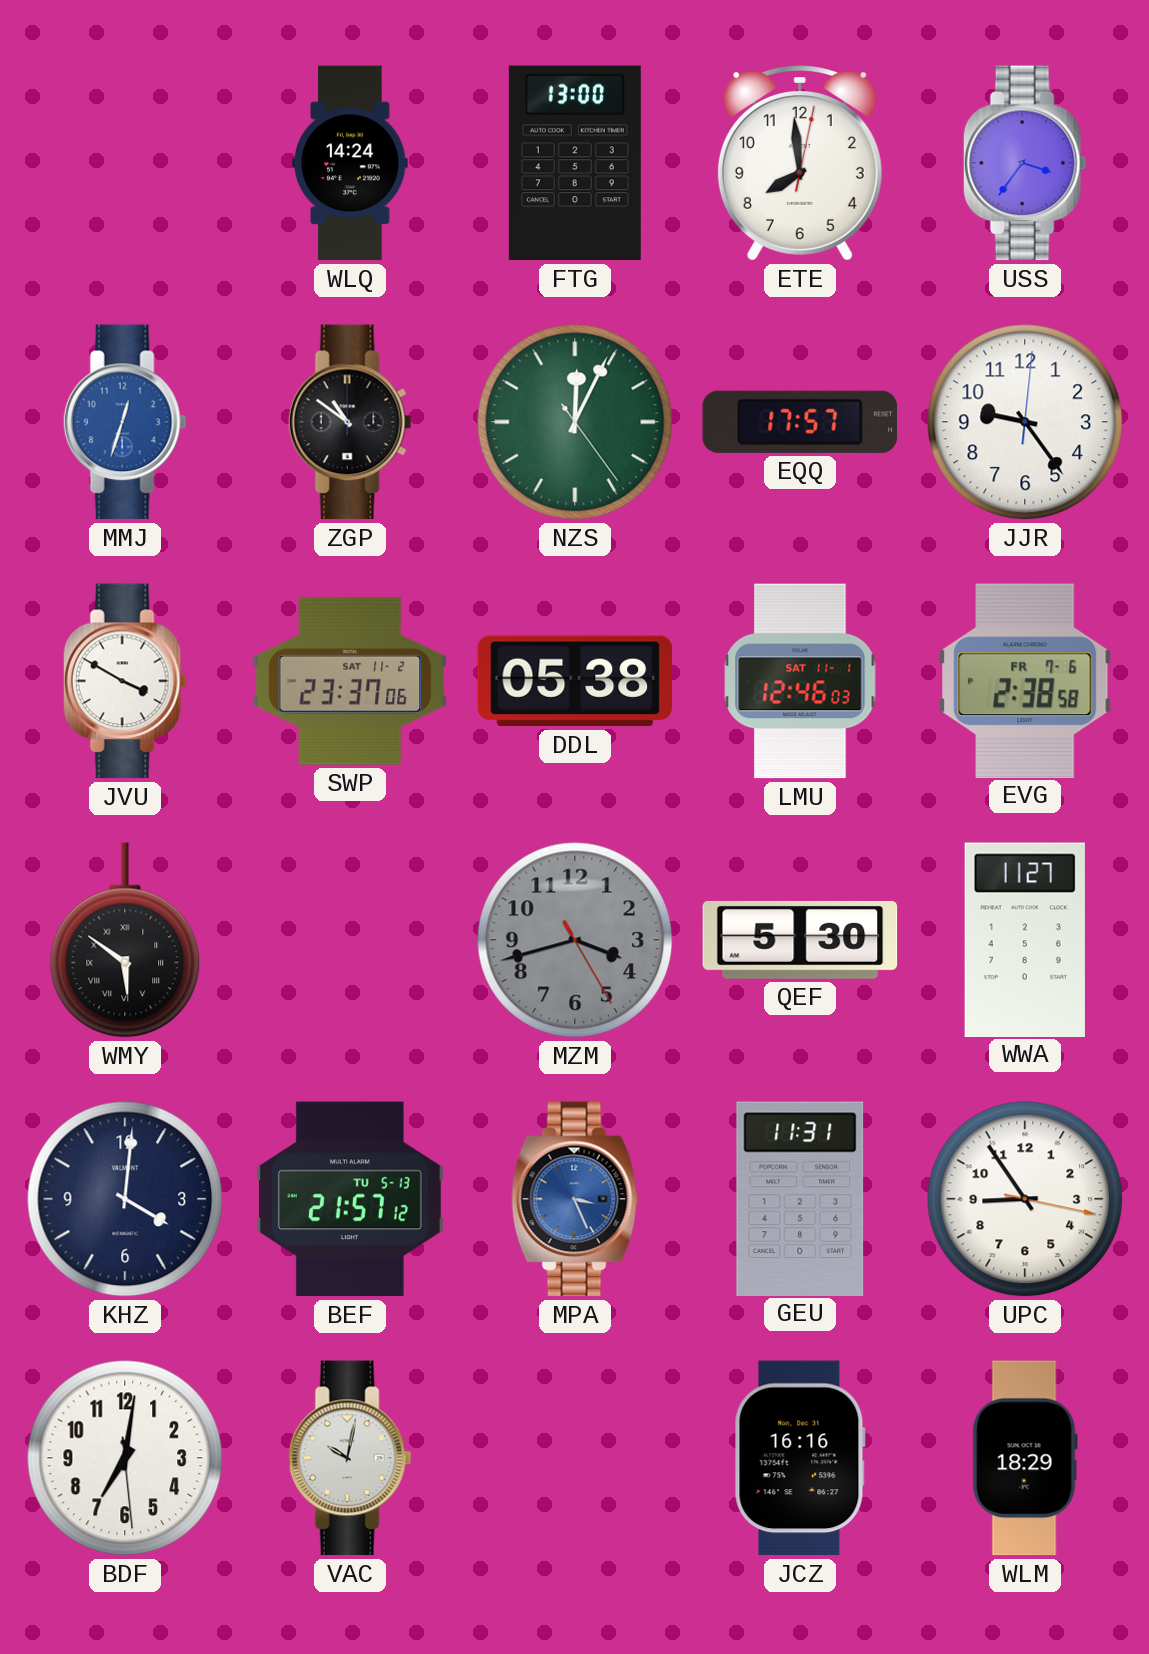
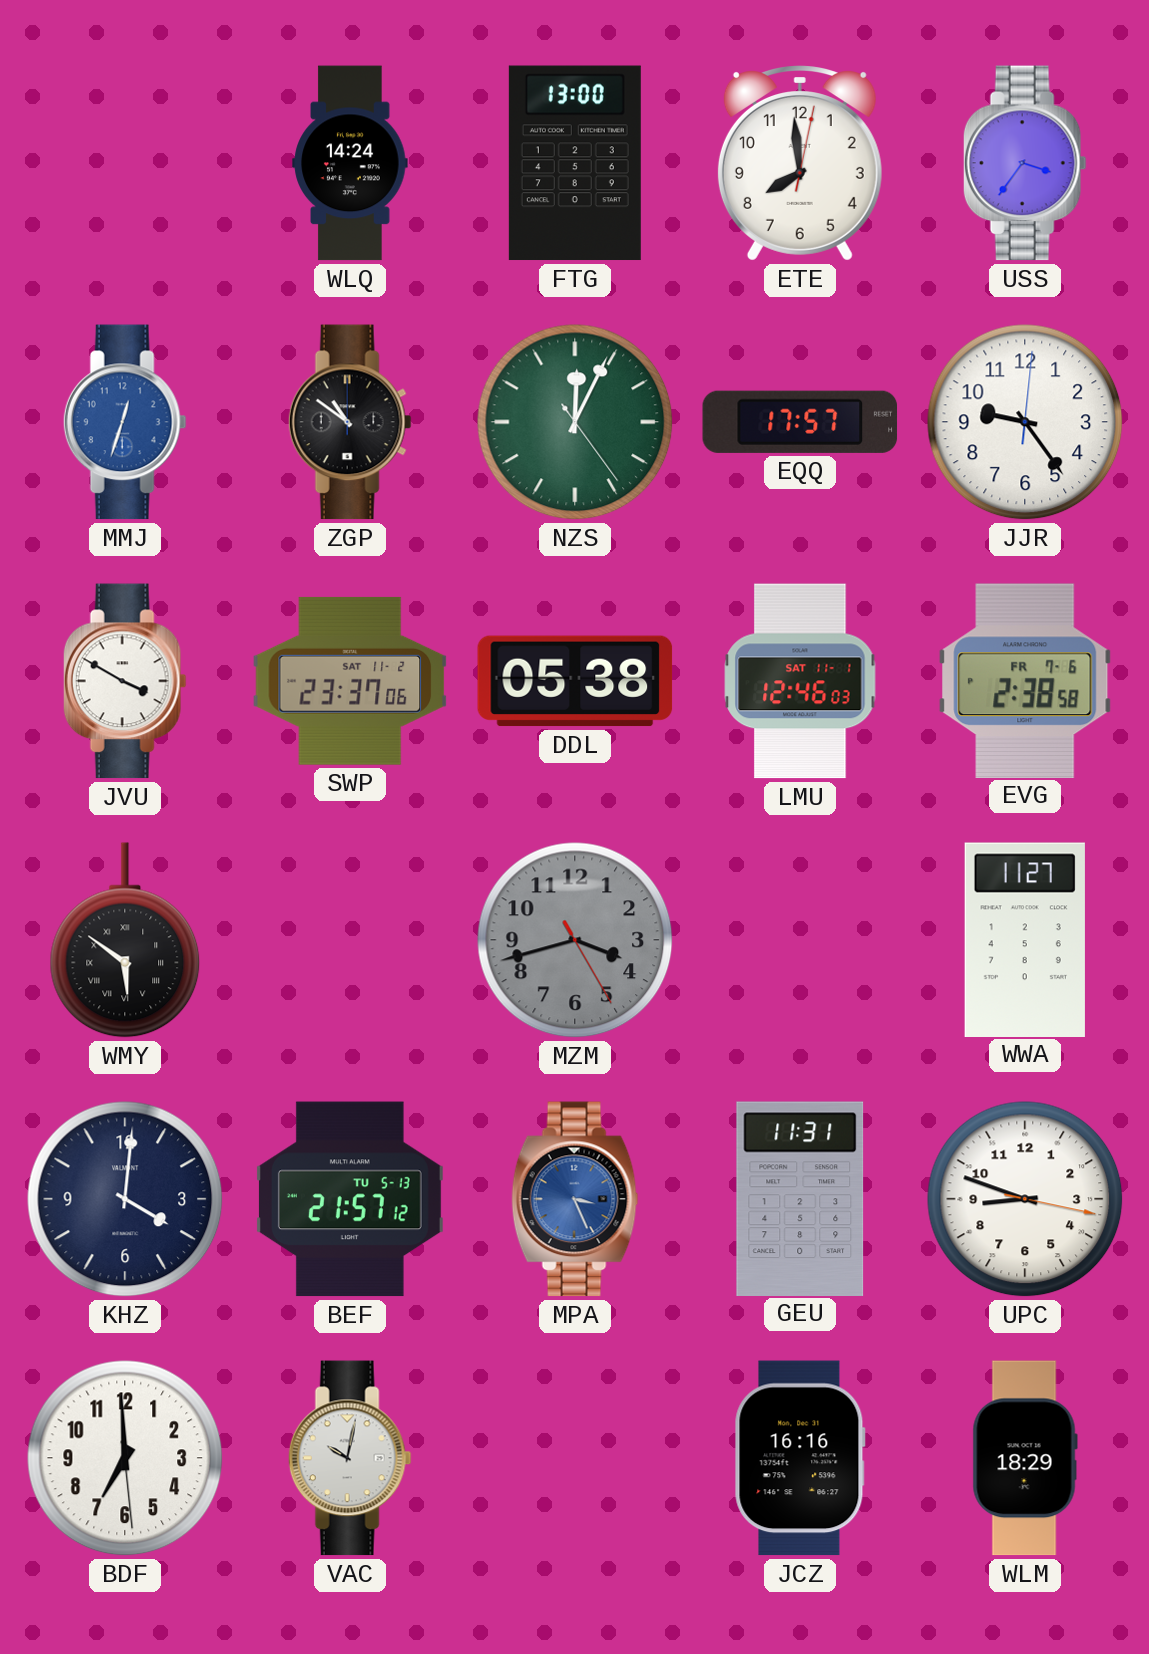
QEF: 5:30 -> none (800, 940)
UPC: 8:54 -> 8:48 (1025, 1199)
BDF: 7:01 -> 6:59 (125, 1458)
